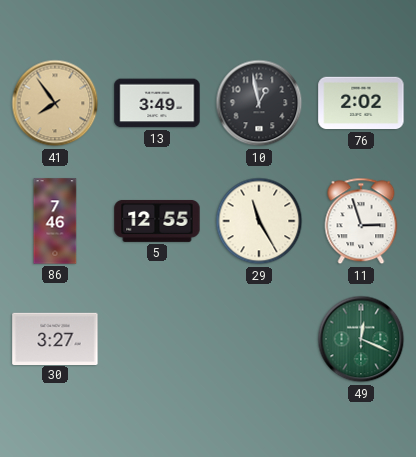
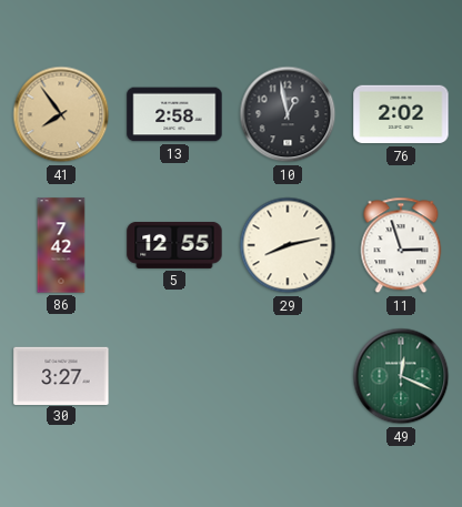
13: 3:49 -> 2:58 (174, 114)
86: 7:46 -> 7:42 (61, 245)
29: 11:25 -> 8:13 (288, 245)
